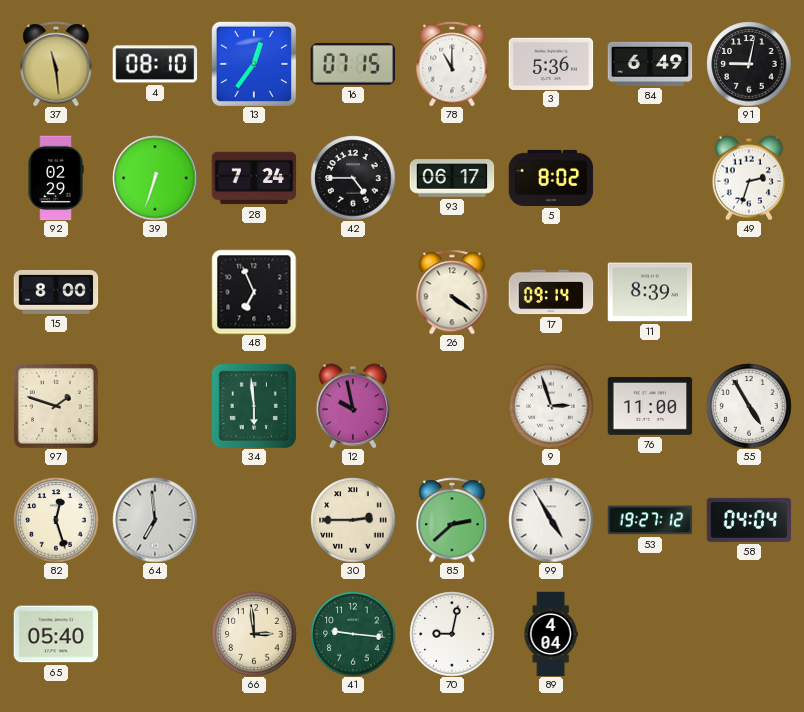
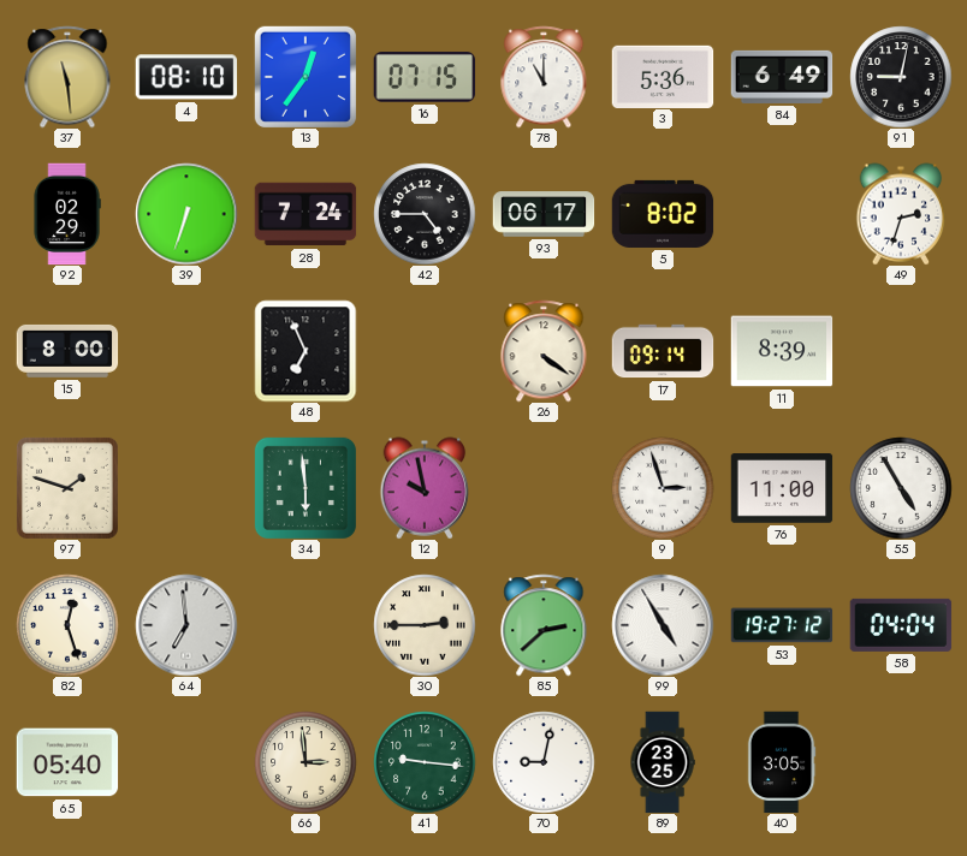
89: 4:04 -> 23:25 (663, 762)
40: none -> 3:05 (782, 762)
